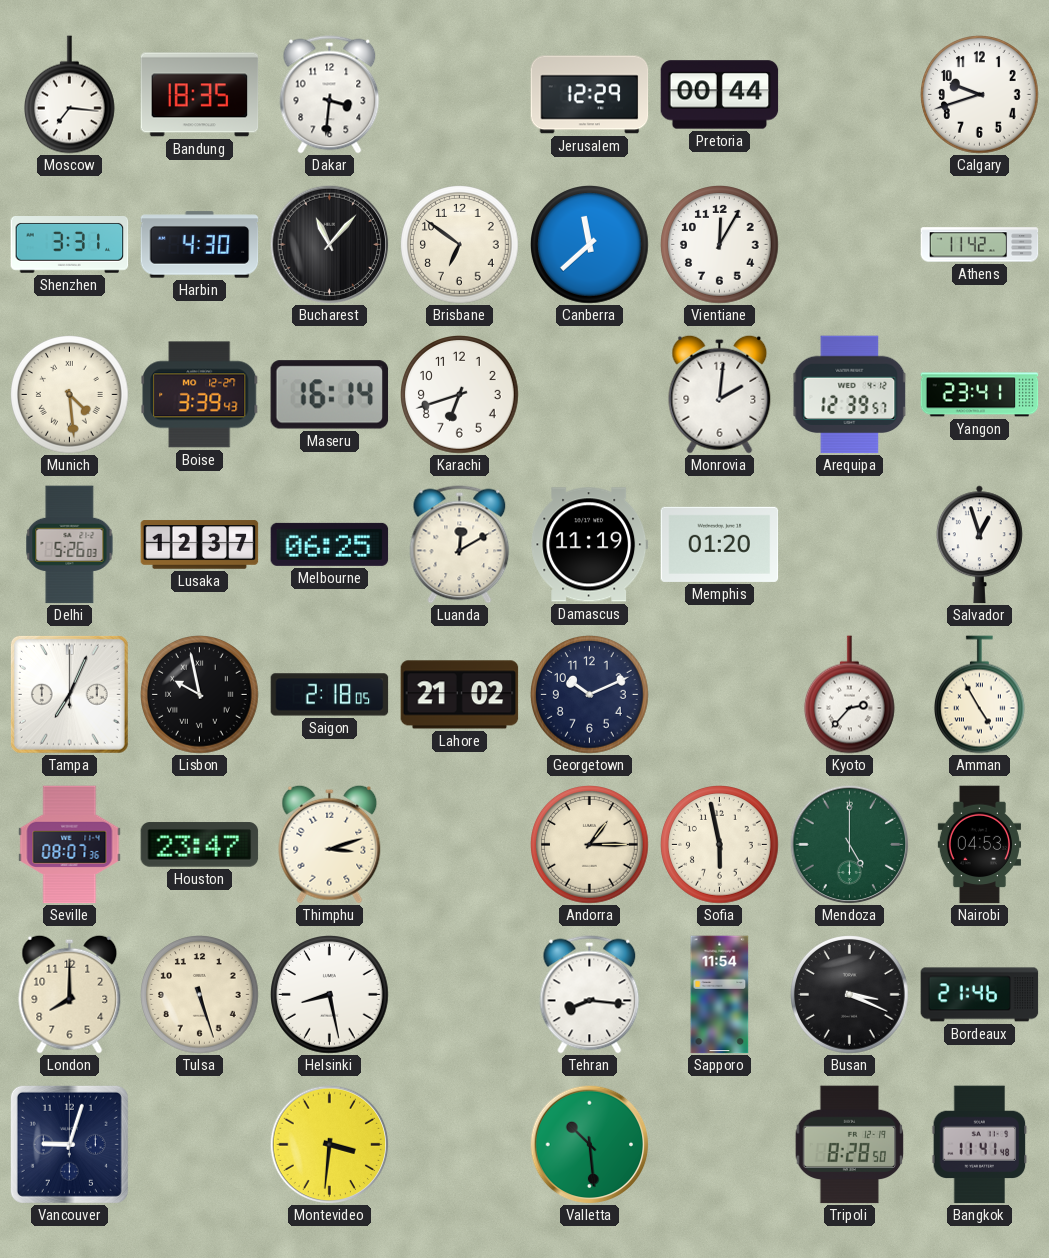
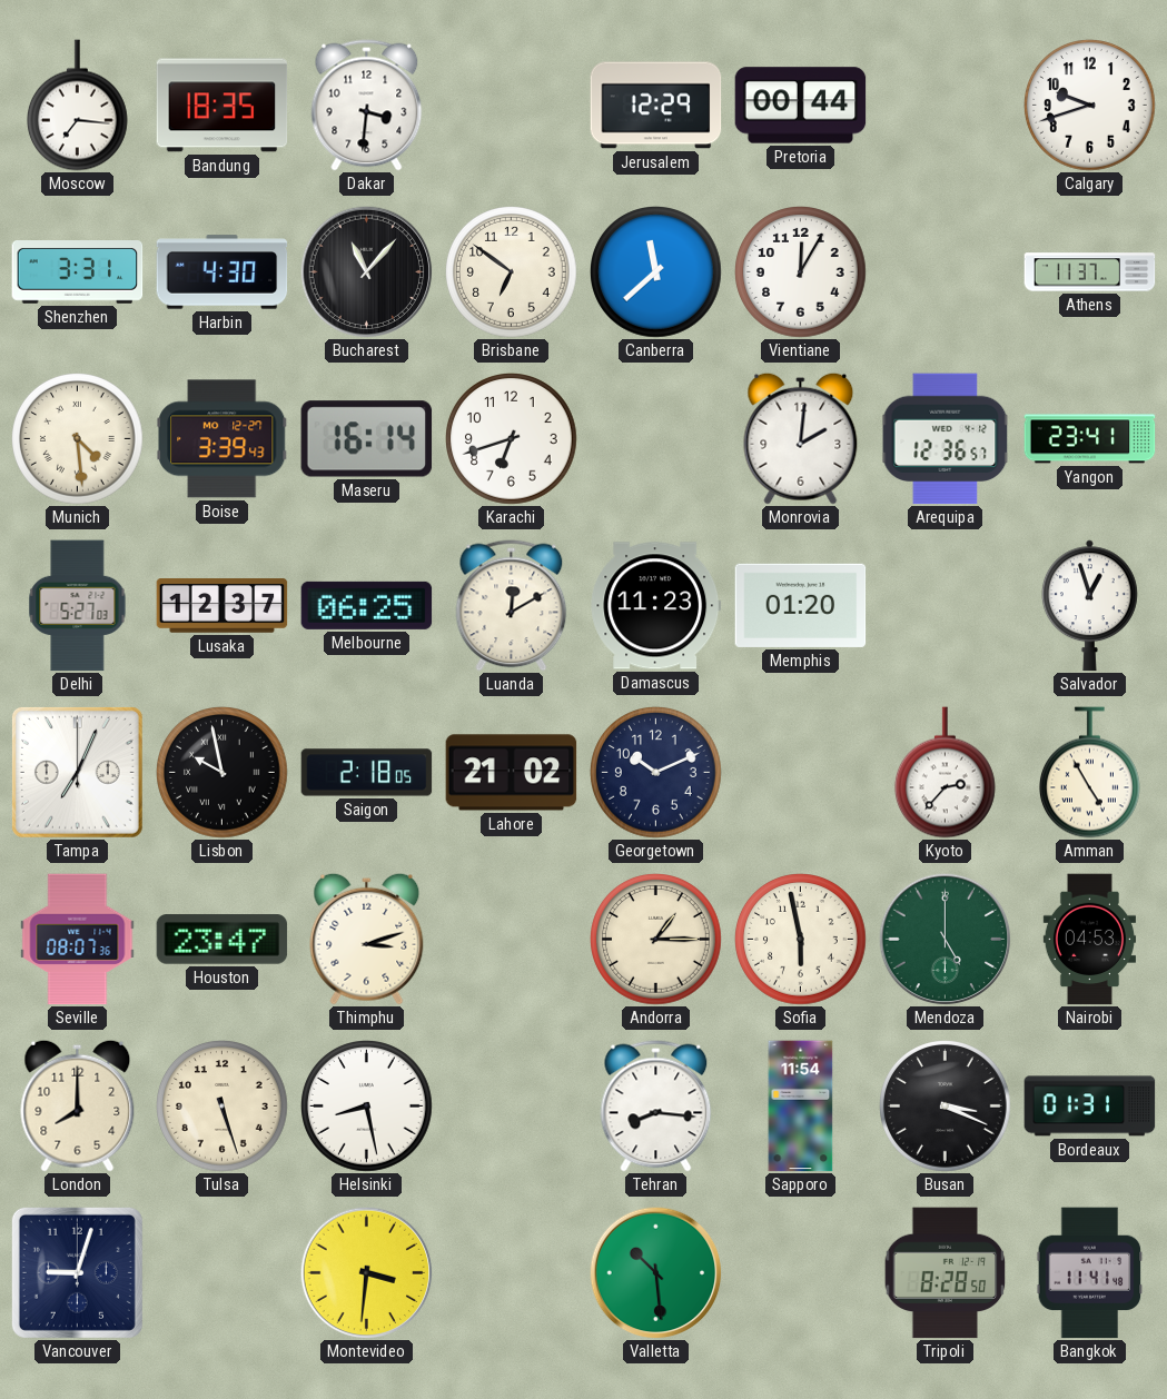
Athens: 11:42 -> 11:37 (1090, 272)
Arequipa: 12:39 -> 12:36 (946, 439)
Delhi: 5:26 -> 5:27 (78, 606)
Damascus: 11:19 -> 11:23 (656, 606)
Bordeaux: 21:46 -> 01:31 (1090, 1107)
